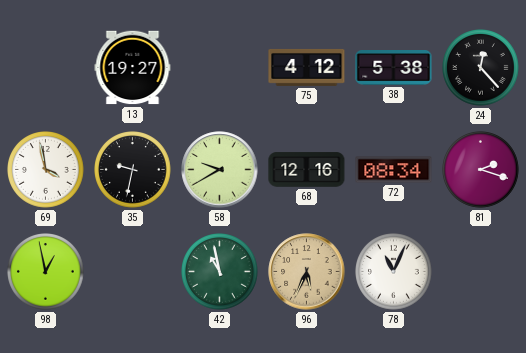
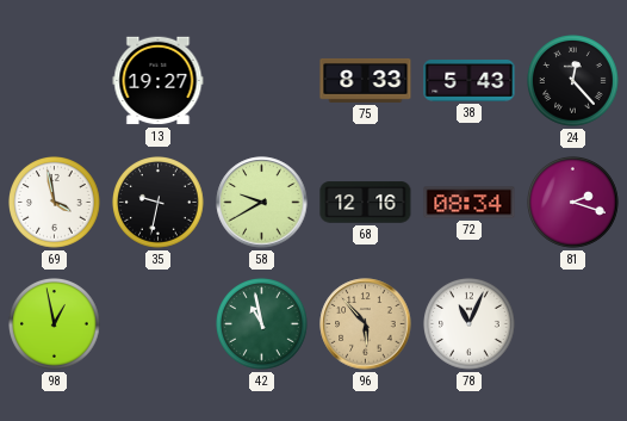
75: 4:12 -> 8:33 (366, 80)
38: 5:38 -> 5:43 (470, 81)
96: 5:34 -> 5:53 (366, 324)
